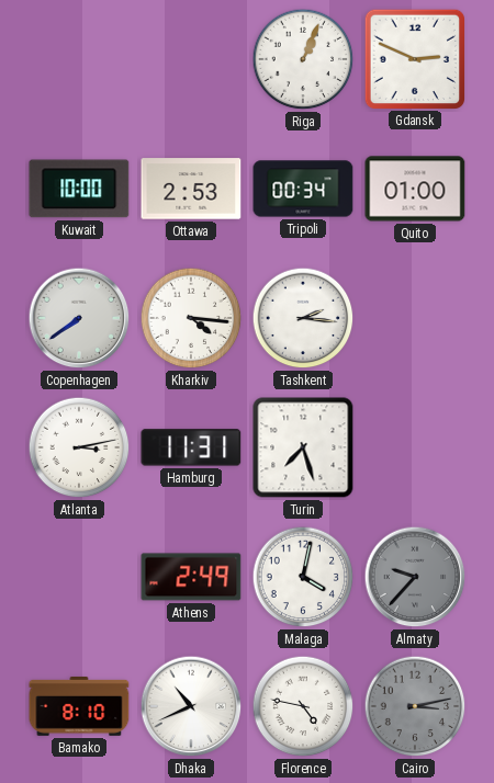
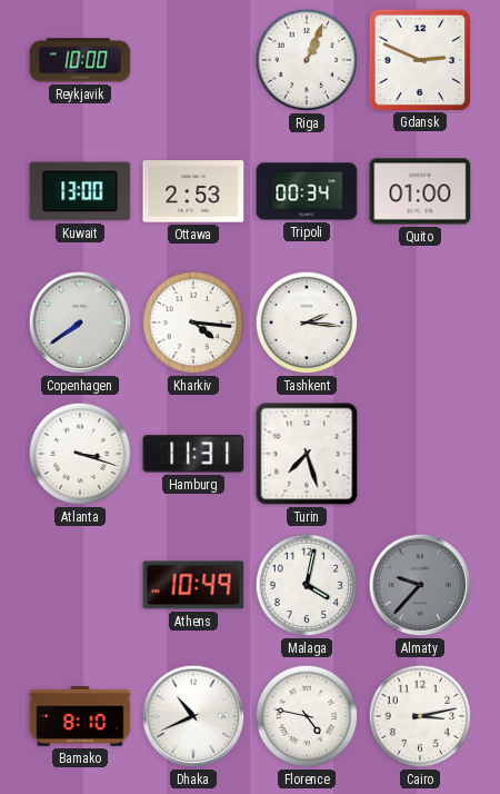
Reykjavik: none -> 10:00 (80, 60)
Kuwait: 10:00 -> 13:00 (80, 191)
Atlanta: 3:13 -> 3:18 (80, 454)
Athens: 2:49 -> 10:49 (193, 585)
Cairo dial: grey -> white (420, 716)
